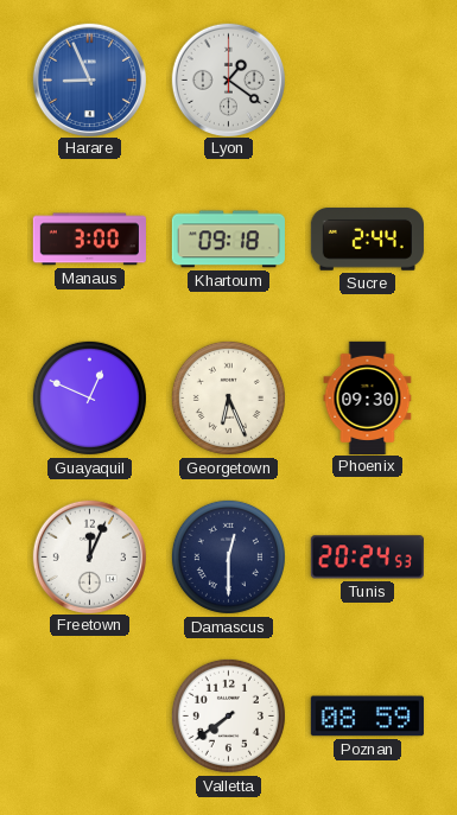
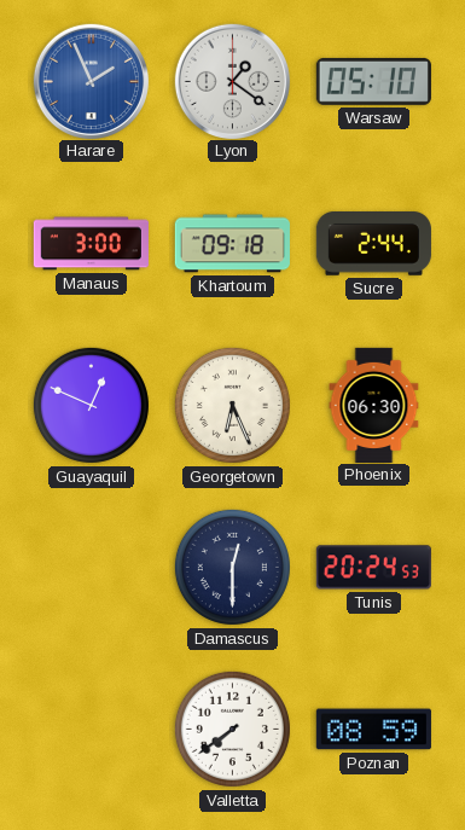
Harare: 8:56 -> 1:56 (91, 81)
Warsaw: none -> 05:10 (373, 81)
Phoenix: 09:30 -> 06:30 (374, 405)
Freetown: 12:04 -> none (89, 556)
